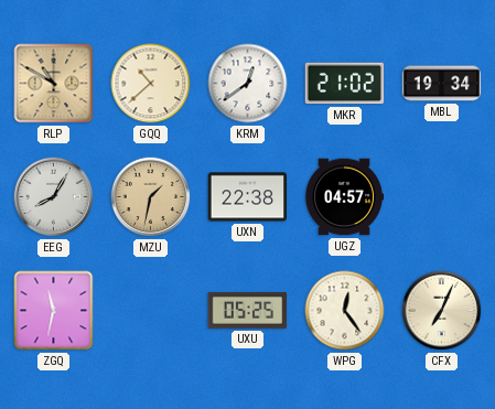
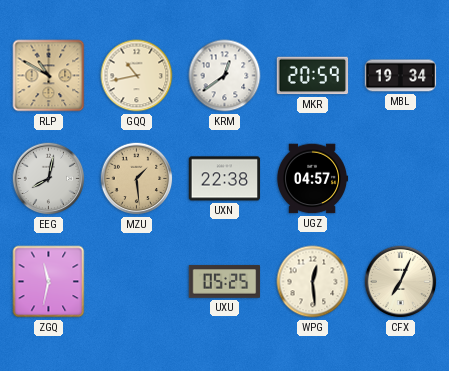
GQQ: 10:38 -> 10:43 (137, 76)
MKR: 21:02 -> 20:59 (313, 76)
EEG: 8:05 -> 8:02 (49, 179)
MZU: 1:32 -> 1:29 (137, 179)
WPG: 12:24 -> 12:29 (313, 282)
